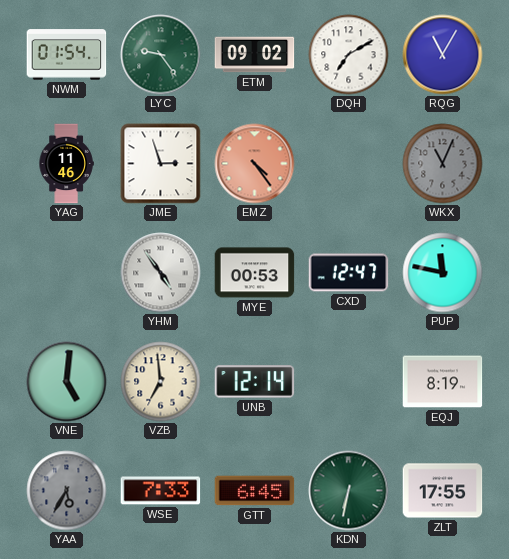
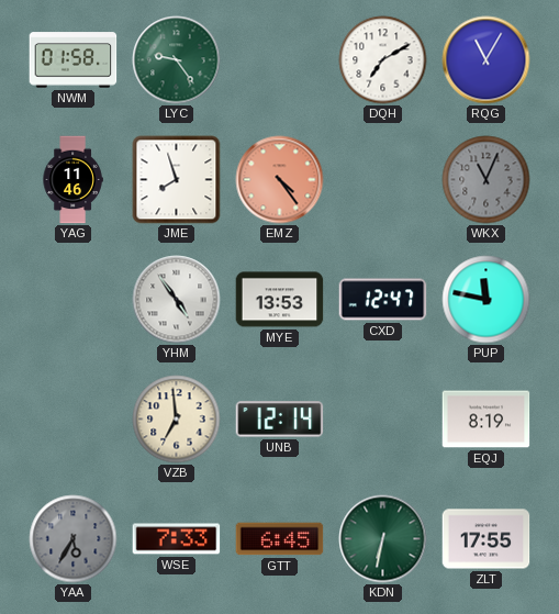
NWM: 01:54 -> 01:58 (74, 60)
ETM: 09:02 -> none (255, 55)
JME: 2:57 -> 7:57 (177, 180)
MYE: 00:53 -> 13:53 (280, 300)
VNE: 5:01 -> none (67, 382)
